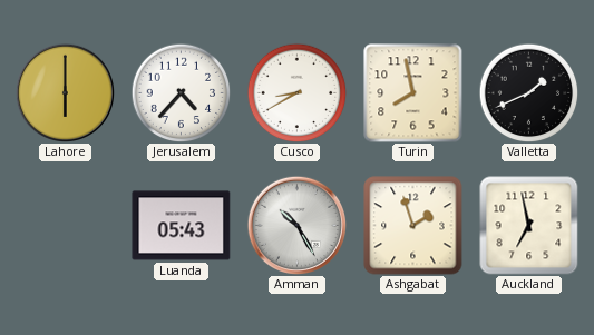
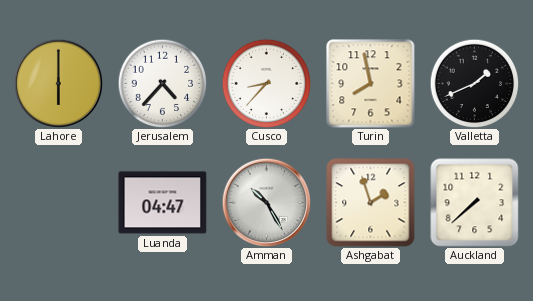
Cusco: 8:40 -> 8:37 (266, 83)
Luanda: 05:43 -> 04:47 (163, 203)
Auckland: 6:58 -> 7:38 (475, 203)
